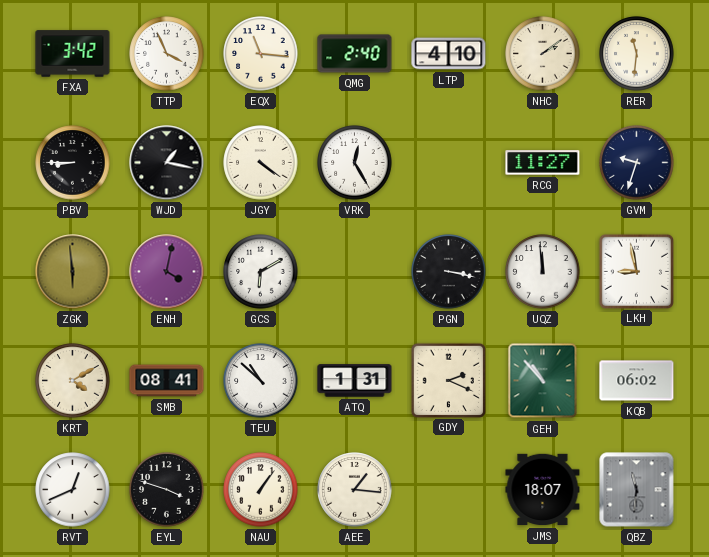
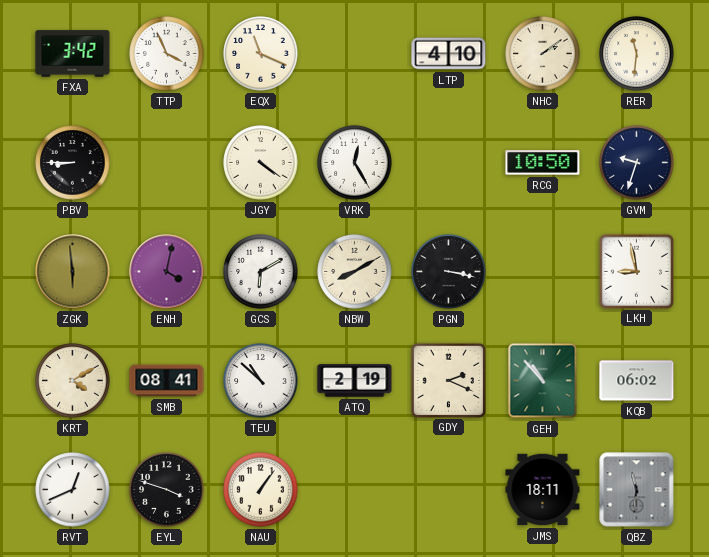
EQX: 11:16 -> 11:19 (261, 54)
QMG: 2:40 -> none (355, 54)
WJD: 1:17 -> none (167, 163)
RCG: 11:27 -> 10:50 (543, 163)
NBW: none -> 8:10 (355, 272)
UQZ: 11:59 -> none (543, 272)
ATQ: 1:31 -> 2:19 (355, 381)
AEE: 1:16 -> none (355, 490)
JMS: 18:07 -> 18:11 (543, 490)
